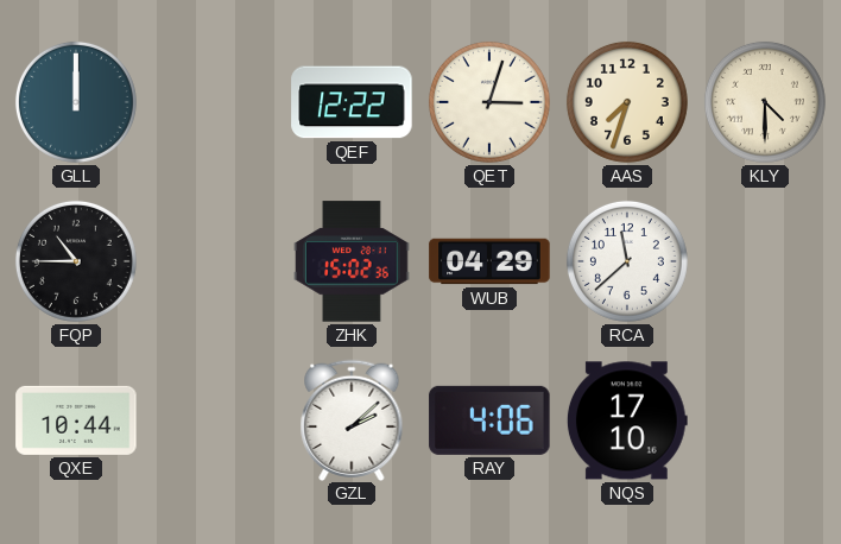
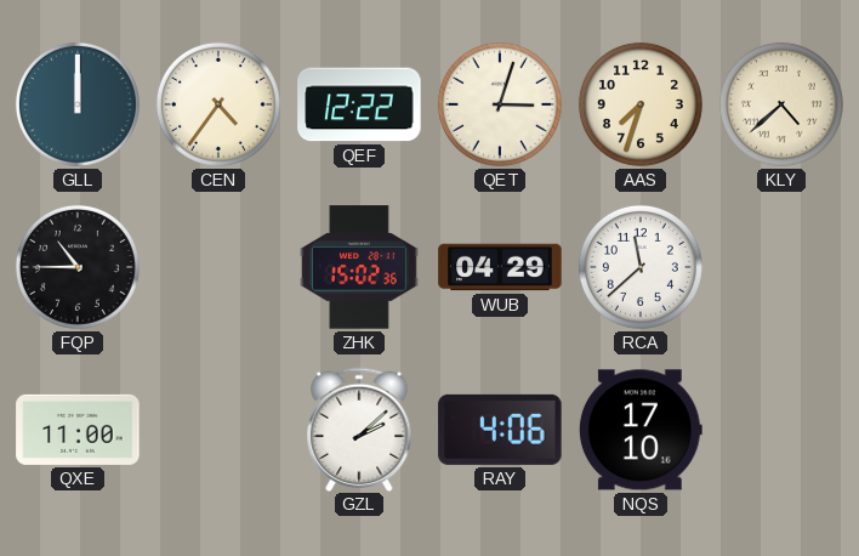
CEN: none -> 4:36 (218, 104)
KLY: 4:30 -> 4:38 (781, 104)
QXE: 10:44 -> 11:00 (78, 430)
